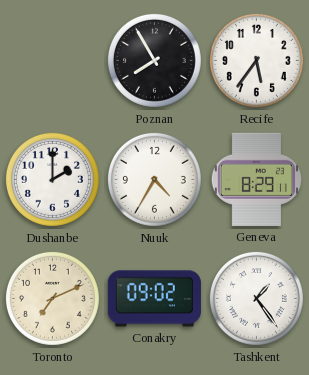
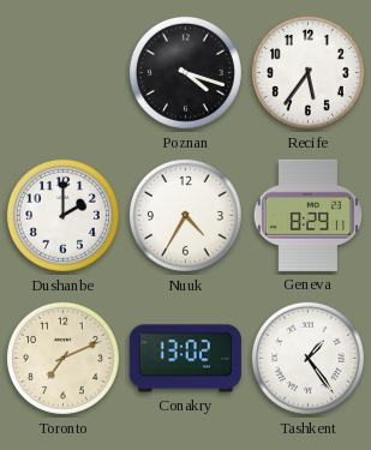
Poznan: 7:55 -> 4:18 (185, 72)
Conakry: 09:02 -> 13:02 (185, 359)
